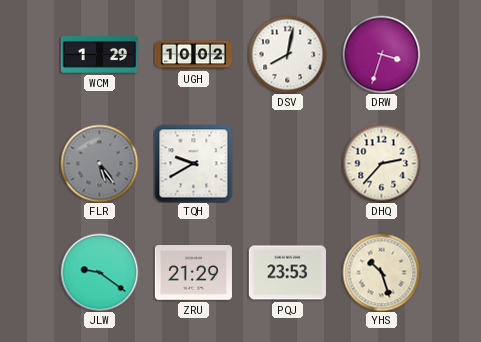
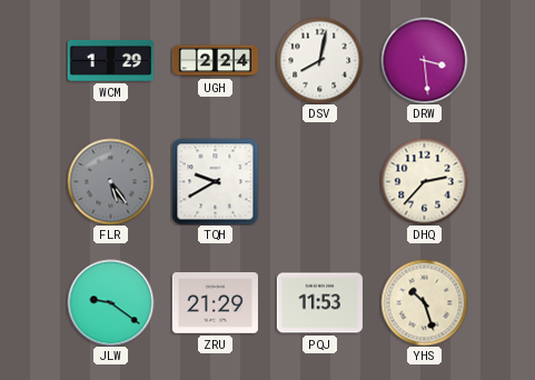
UGH: 10:02 -> 2:24 (215, 61)
DRW: 3:33 -> 3:29 (424, 60)
PQJ: 23:53 -> 11:53 (319, 303)
